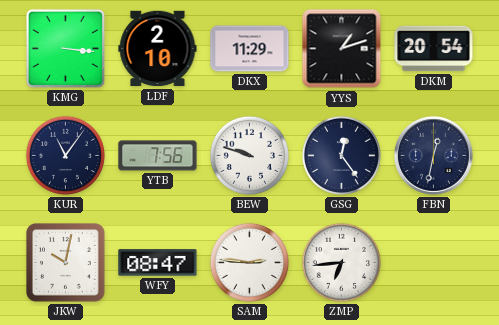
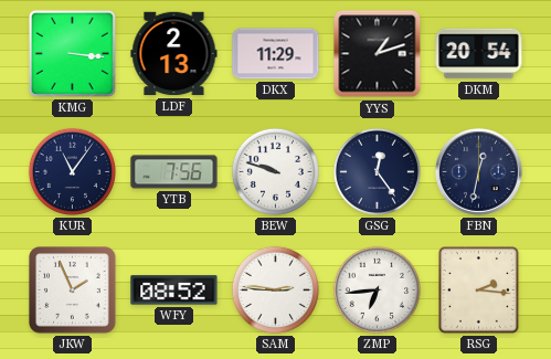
LDF: 2:10 -> 2:13 (174, 54)
JKW: 10:02 -> 1:56 (73, 291)
WFY: 08:47 -> 08:52 (174, 291)
RSG: none -> 2:16 (479, 291)
